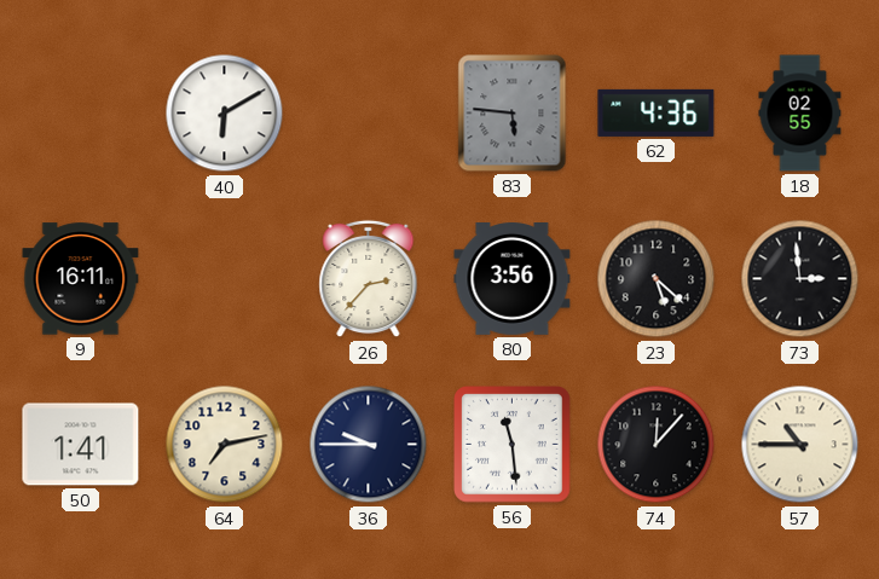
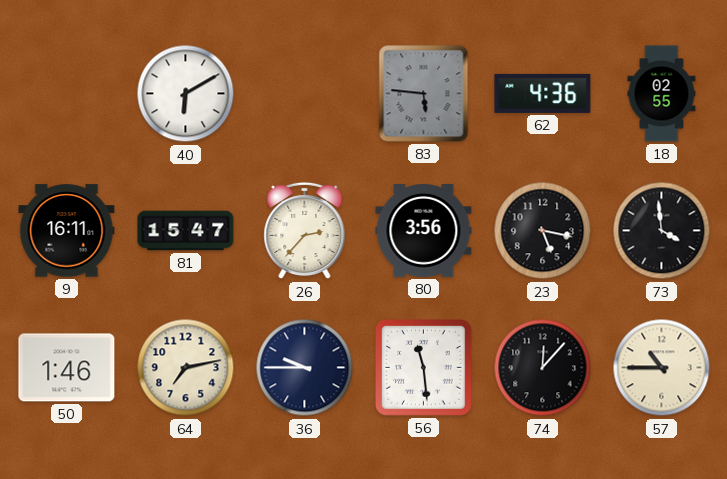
81: none -> 15:47 (186, 231)
23: 5:22 -> 5:17 (543, 231)
73: 2:59 -> 3:59 (662, 231)
50: 1:41 -> 1:46 (67, 368)
